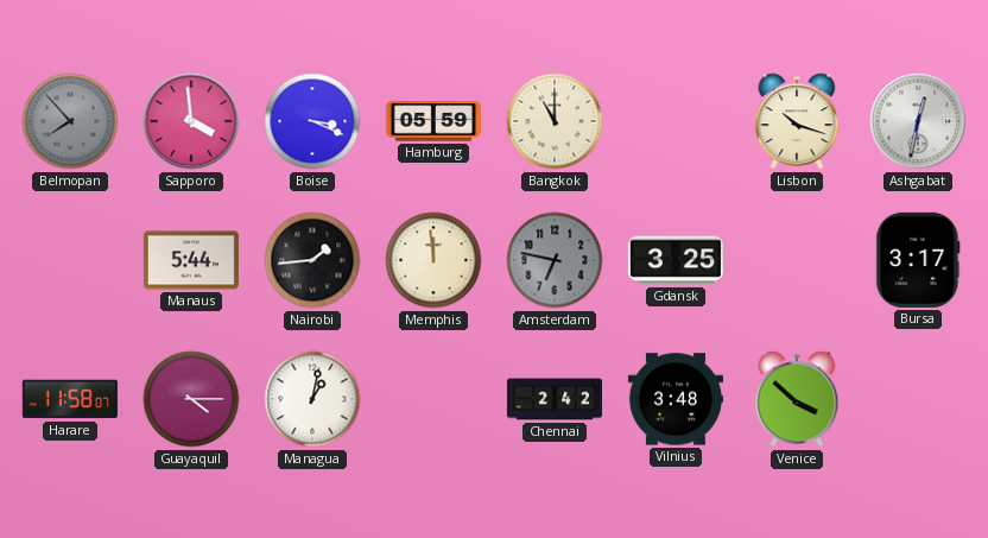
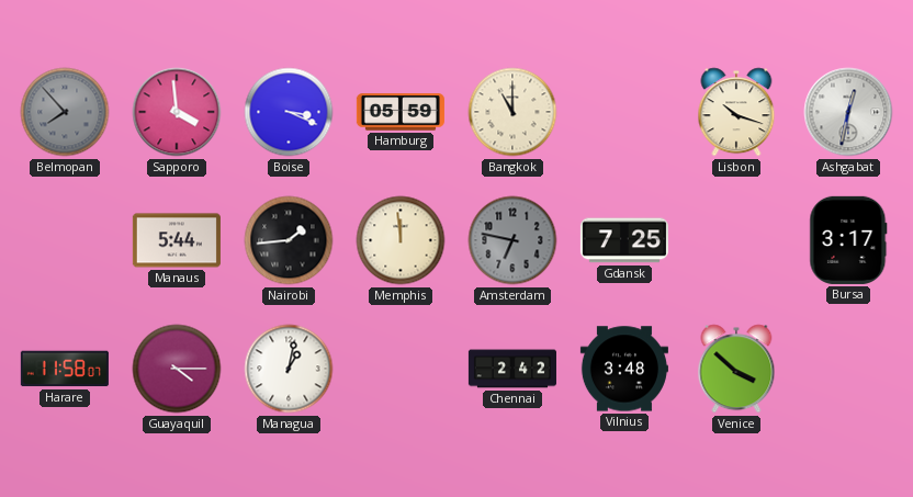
Gdansk: 3:25 -> 7:25 (624, 240)
